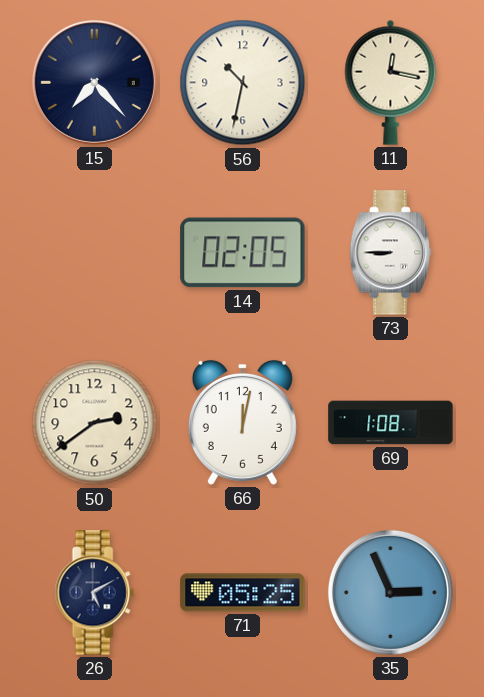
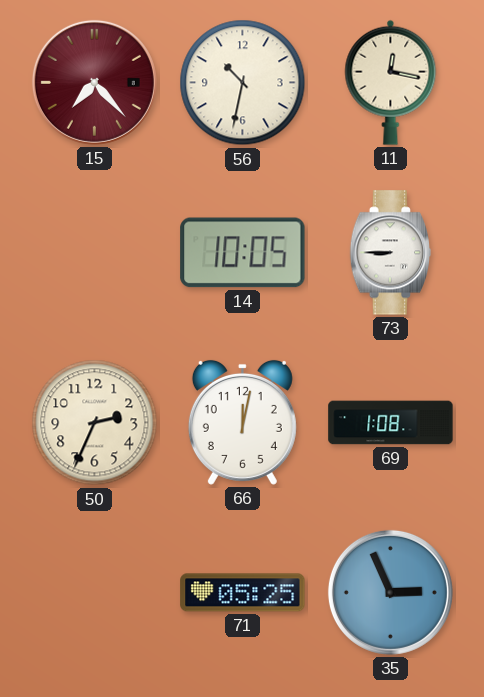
15 dial: navy -> burgundy (94, 82)
14: 02:05 -> 10:05 (243, 253)
50: 2:39 -> 2:34 (95, 423)
26: 5:10 -> none (94, 593)
